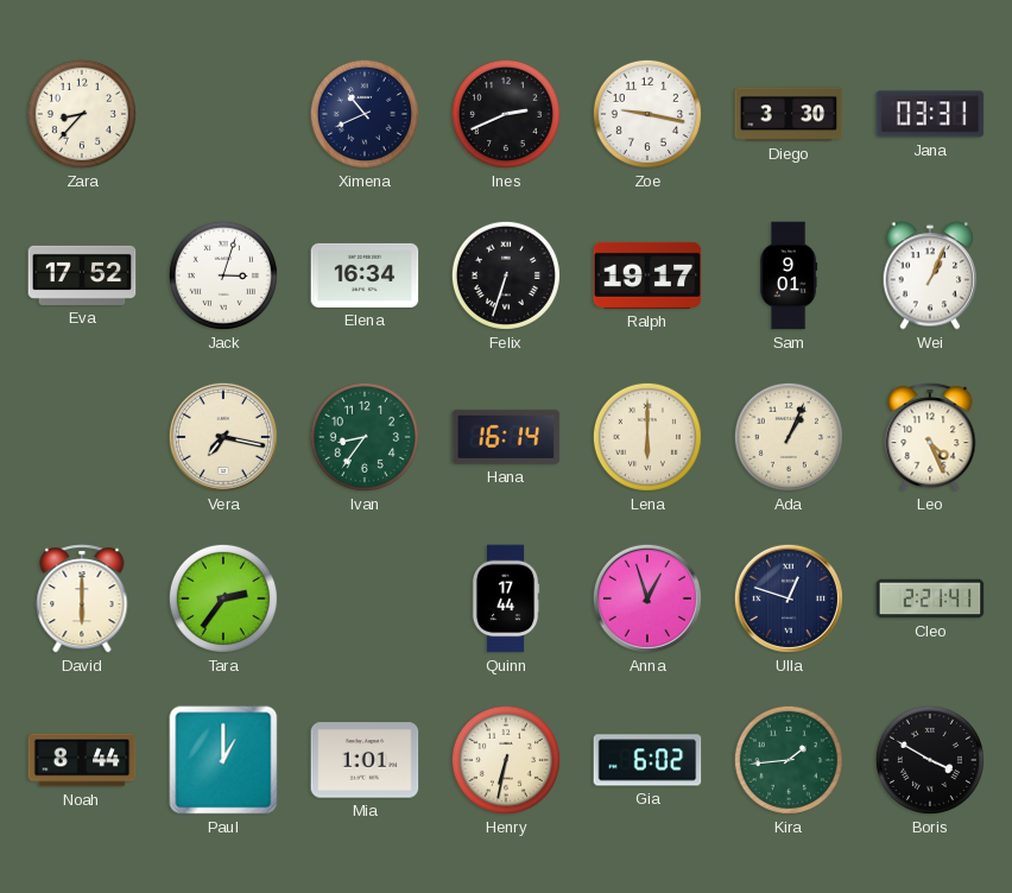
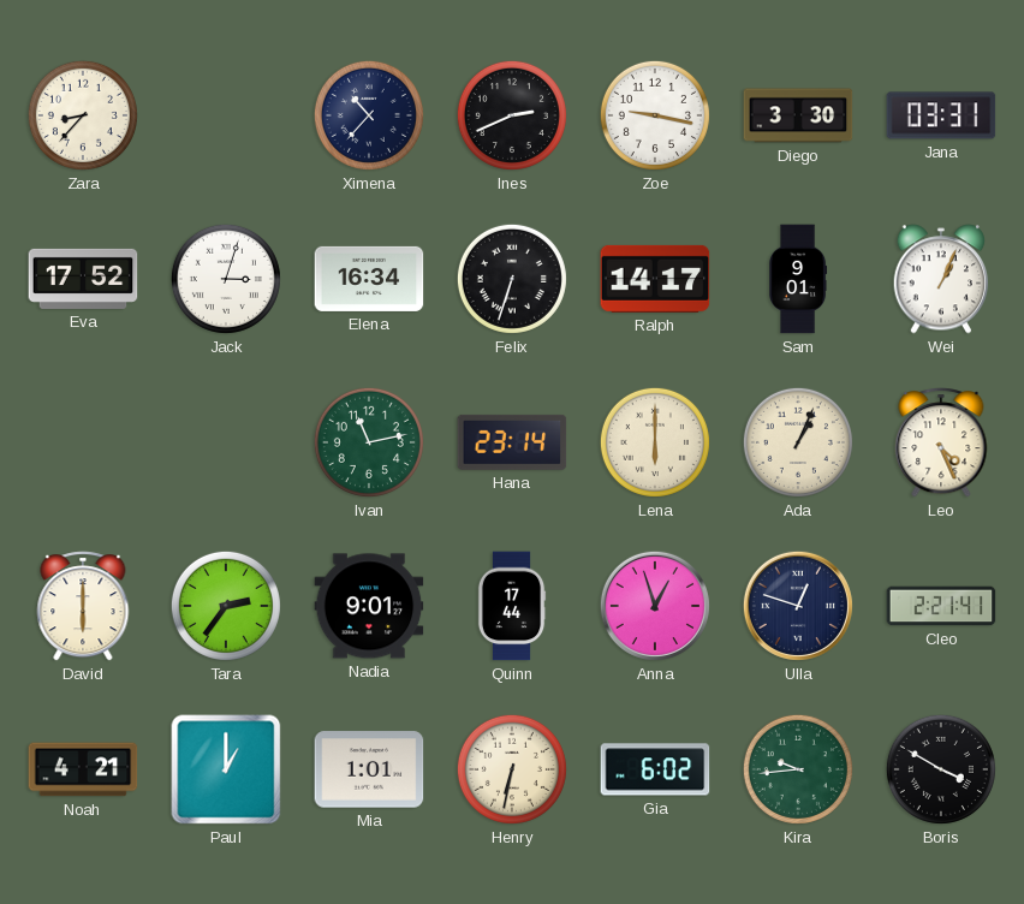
Ximena: 10:41 -> 10:37 (369, 115)
Ralph: 19:17 -> 14:17 (655, 279)
Vera: 7:17 -> none (223, 437)
Ivan: 8:36 -> 11:13 (369, 442)
Hana: 16:14 -> 23:14 (512, 442)
Nadia: none -> 9:01 (369, 606)
Noah: 8:44 -> 4:21 (83, 769)
Kira: 1:44 -> 9:44 (798, 769)
